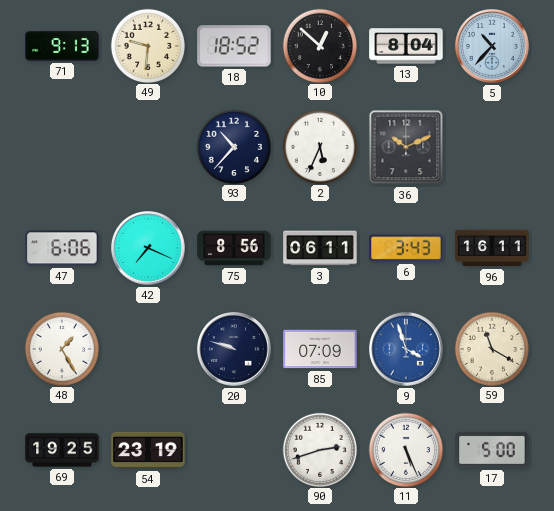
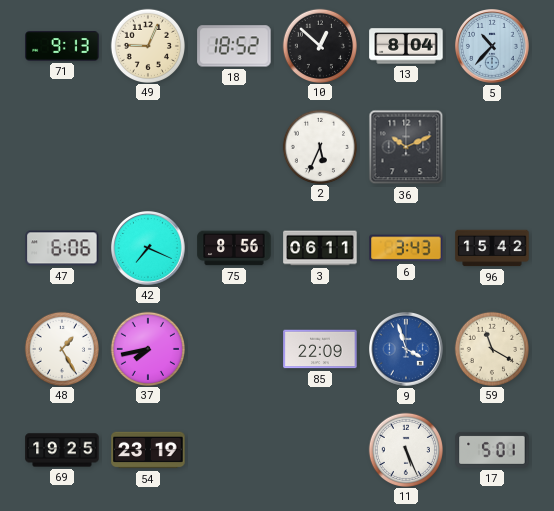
49: 9:31 -> 9:04 (147, 45)
93: 10:37 -> none (233, 146)
96: 16:11 -> 15:42 (492, 248)
37: none -> 7:43 (147, 348)
20: 9:48 -> none (235, 350)
85: 07:09 -> 22:09 (320, 349)
90: 2:42 -> none (319, 449)
17: 5:00 -> 5:01 (492, 450)
